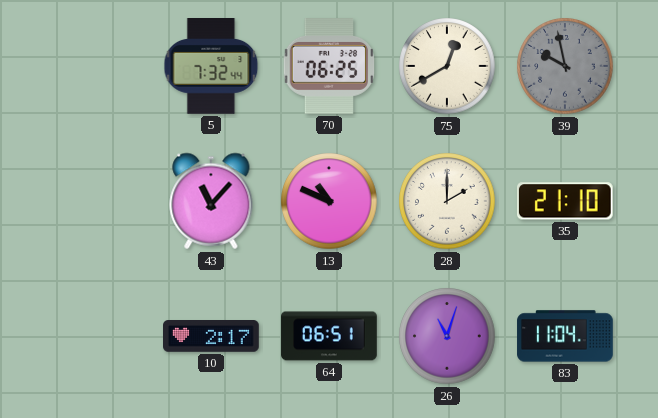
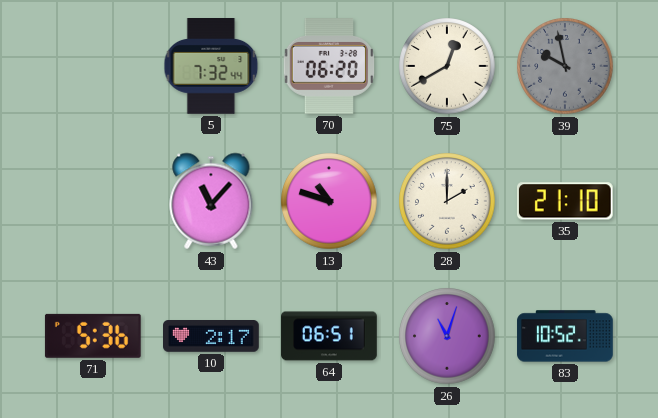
70: 06:25 -> 06:20 (328, 67)
13: 10:49 -> 10:48 (329, 201)
71: none -> 5:36 (93, 336)
83: 11:04 -> 10:52 (565, 336)
